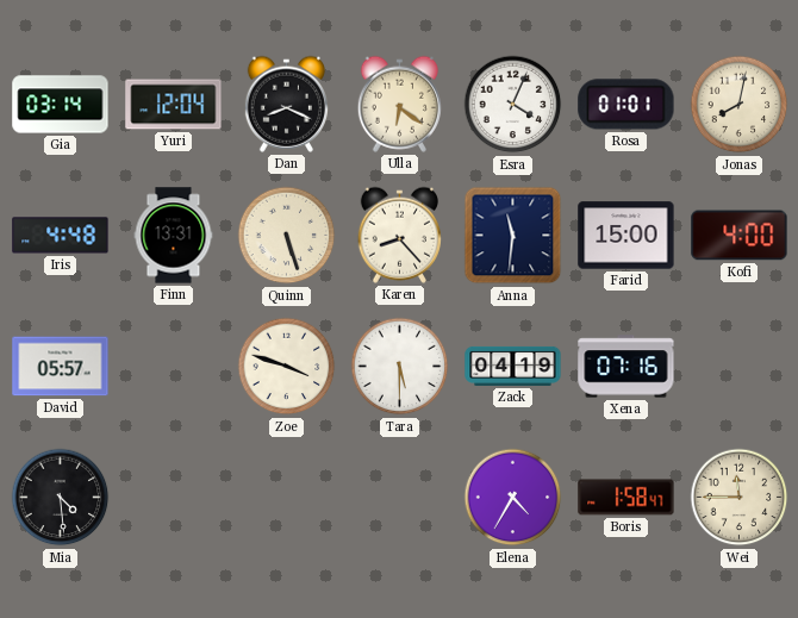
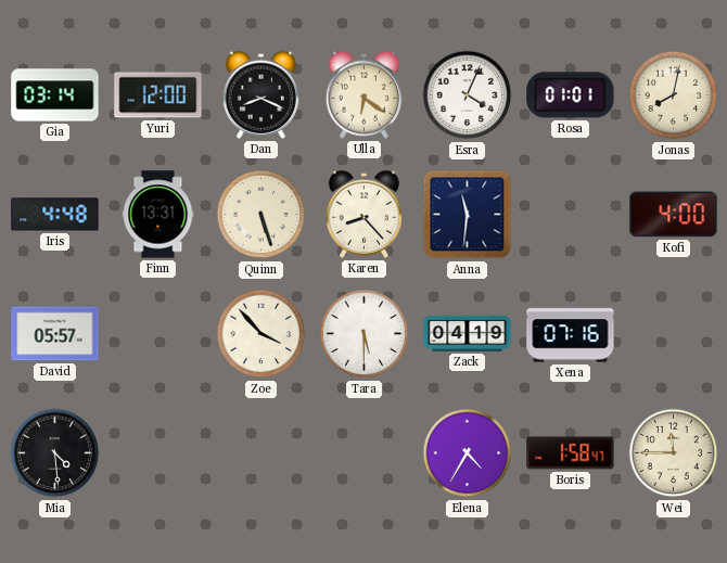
Yuri: 12:04 -> 12:00 (158, 95)
Farid: 15:00 -> none (626, 236)
Zoe: 3:48 -> 3:53 (262, 334)
